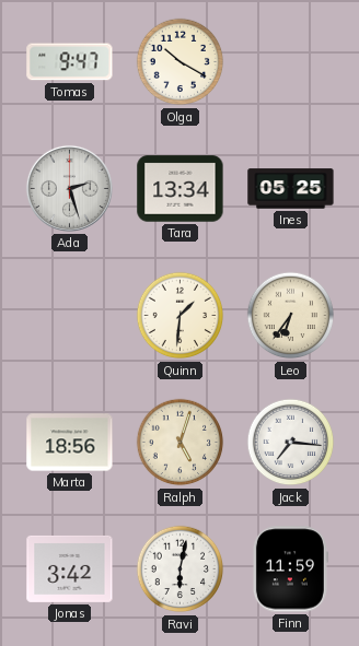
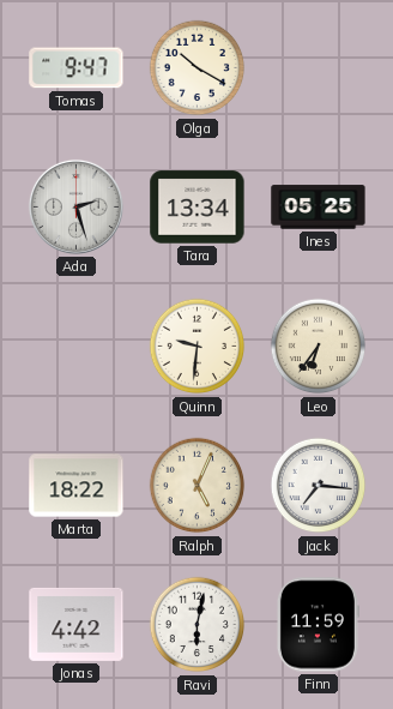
Quinn: 1:31 -> 9:31 (198, 347)
Marta: 18:56 -> 18:22 (77, 486)
Ralph: 5:03 -> 5:04 (198, 486)
Jonas: 3:42 -> 4:42 (77, 624)
